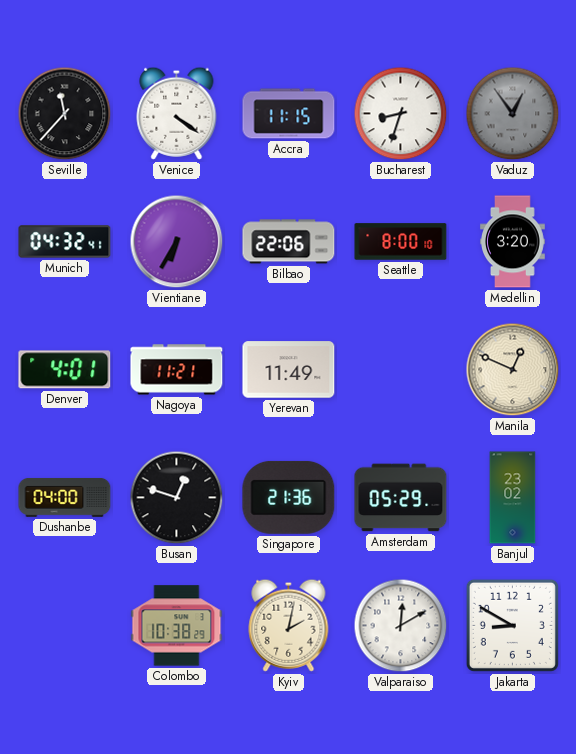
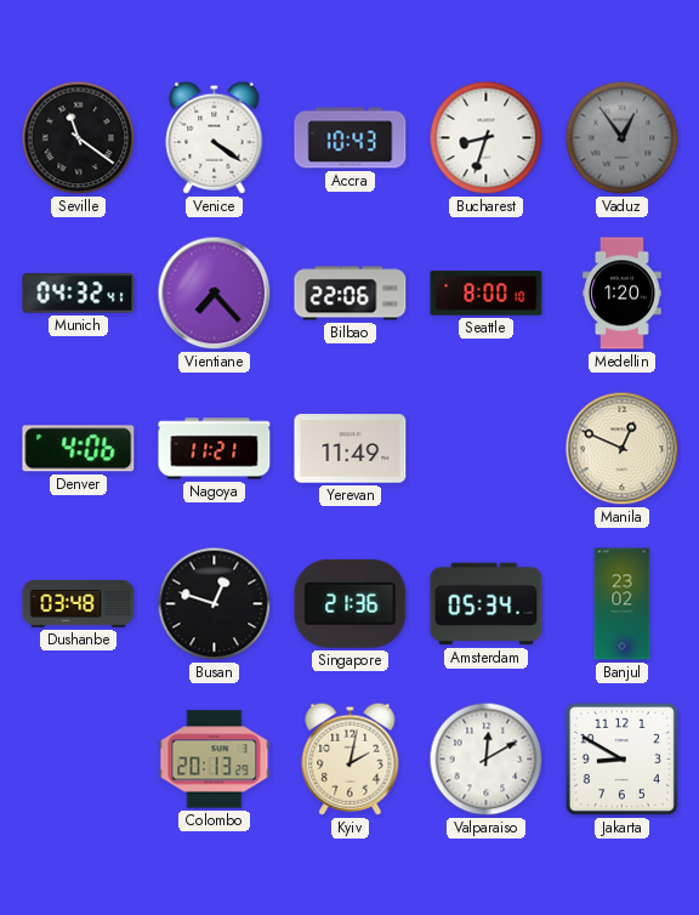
Seville: 11:37 -> 11:21 (79, 138)
Accra: 11:15 -> 10:43 (351, 138)
Vientiane: 6:35 -> 7:23 (215, 294)
Medellin: 3:20 -> 1:20 (623, 294)
Denver: 4:01 -> 4:06 (79, 449)
Dushanbe: 04:00 -> 03:48 (79, 604)
Amsterdam: 05:29 -> 05:34 (487, 604)
Colombo: 10:38 -> 20:13 (215, 760)
